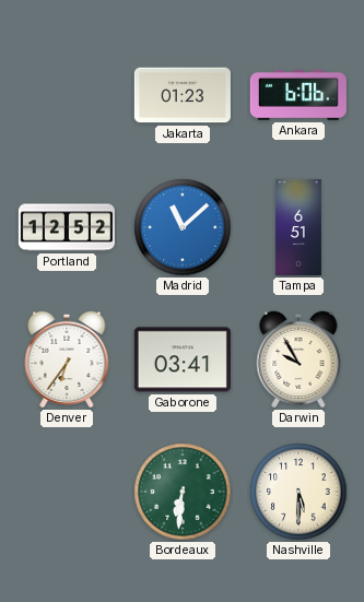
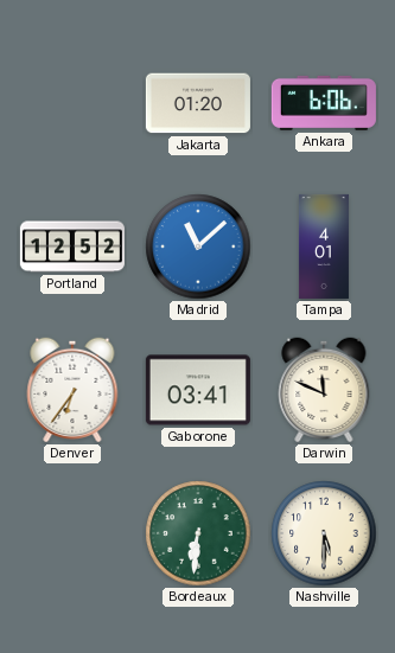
Jakarta: 01:23 -> 01:20 (198, 103)
Tampa: 6:51 -> 4:01 (324, 247)
Darwin: 9:55 -> 11:49 (324, 390)
